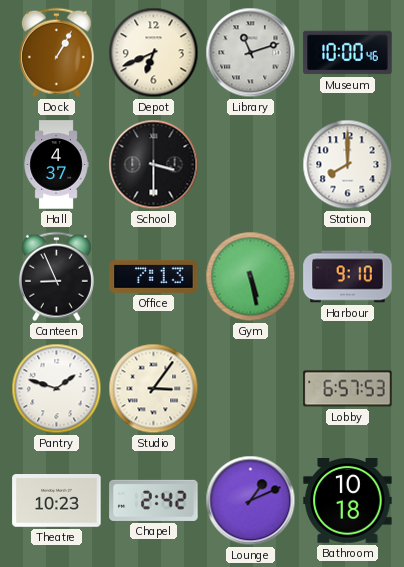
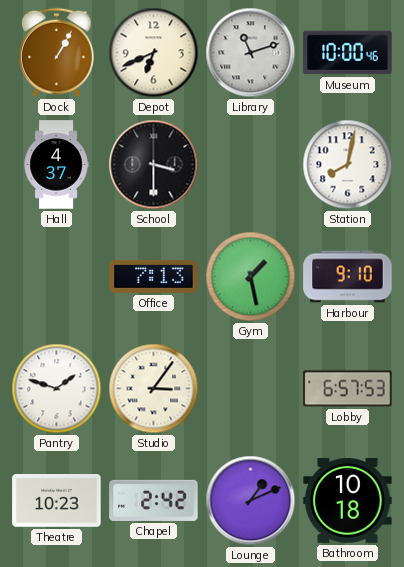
Station: 8:00 -> 8:02 (348, 165)
Canteen: 8:56 -> none (56, 277)
Gym: 5:28 -> 1:28 (251, 277)
